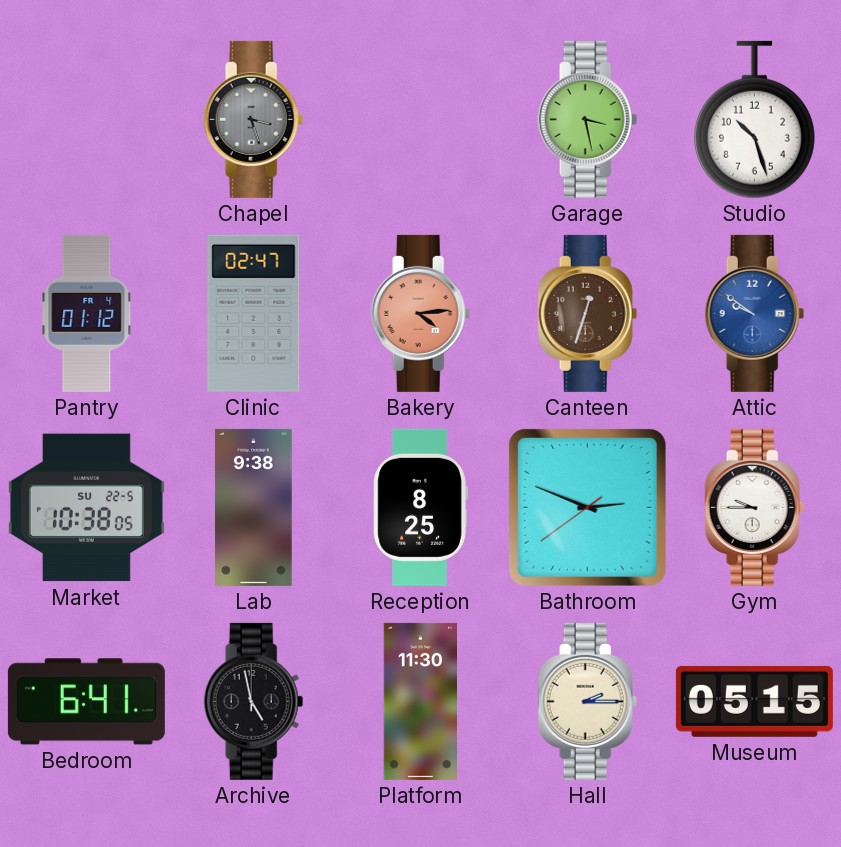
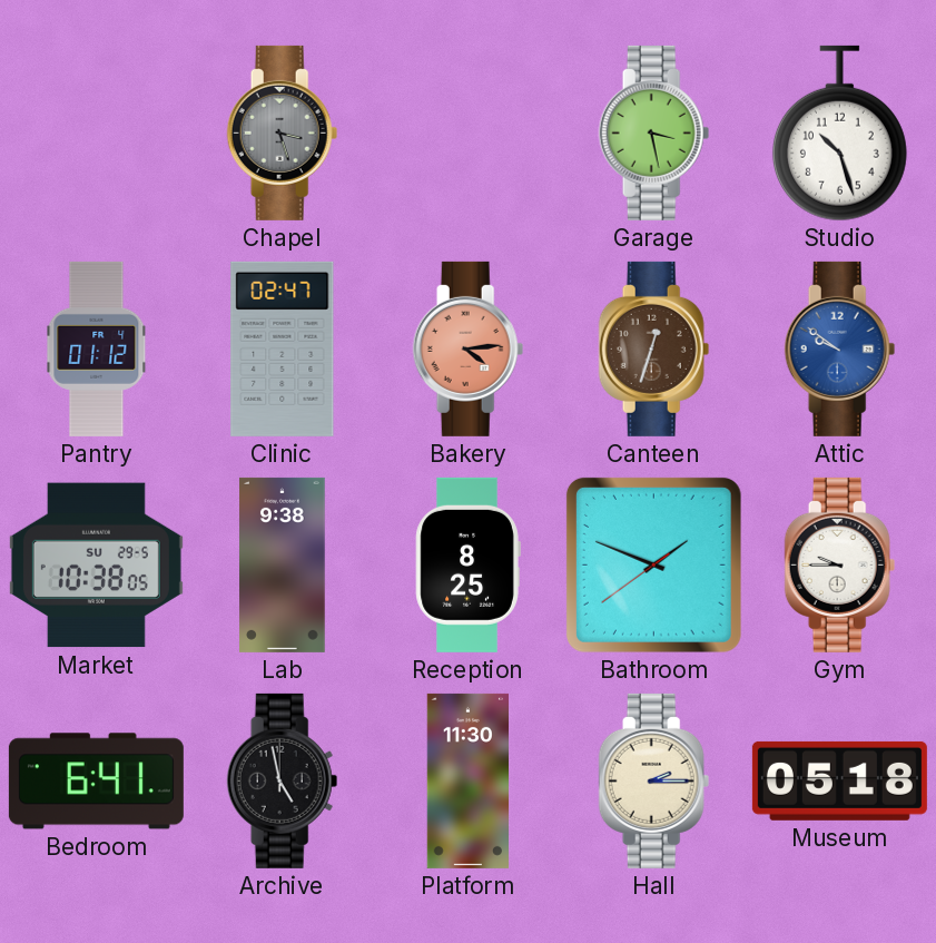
Market date: SU 22-5 -> SU 29-5 (96, 566)
Bathroom: 2:48 -> 1:48 (653, 564)
Museum: 05:15 -> 05:18 (839, 780)
